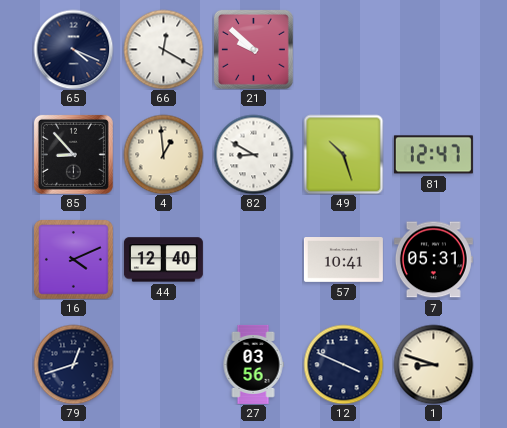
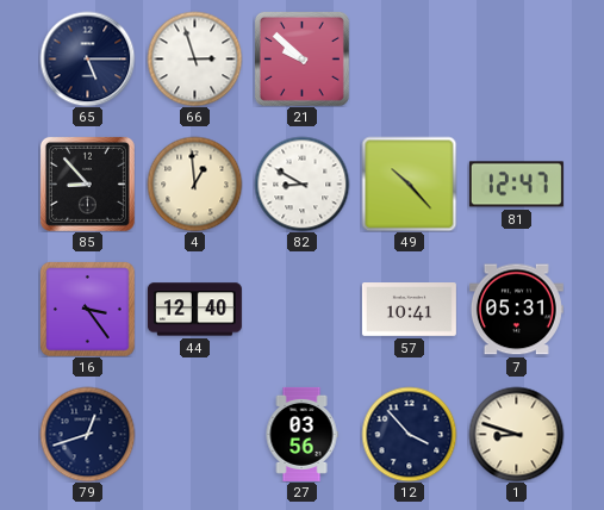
65: 4:19 -> 5:15 (87, 58)
66: 12:20 -> 2:57 (194, 58)
49: 10:27 -> 10:23 (409, 184)
16: 4:11 -> 3:24 (88, 310)
12: 3:49 -> 3:53 (409, 434)
